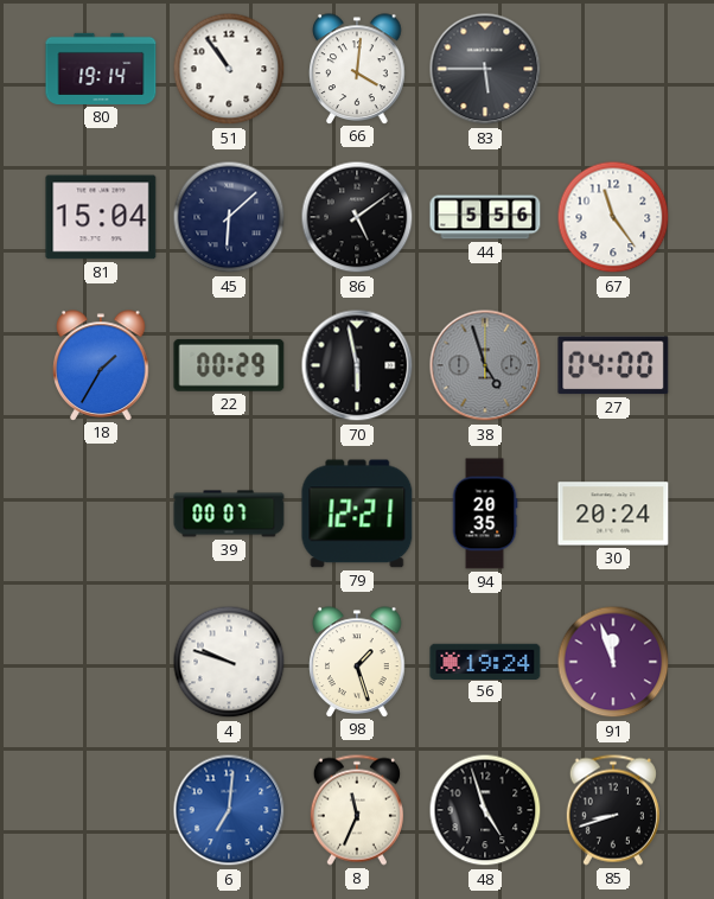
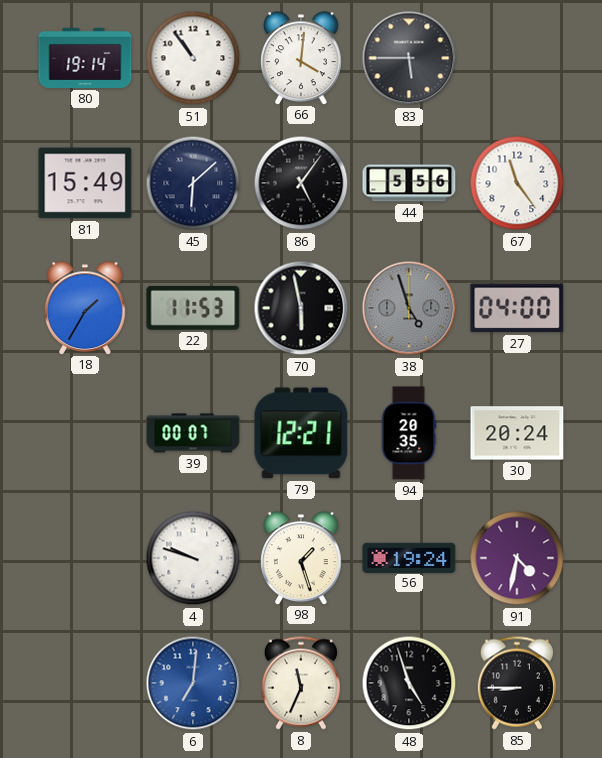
81: 15:04 -> 15:49 (85, 183)
86: 5:09 -> 5:06 (301, 183)
22: 00:29 -> 11:53 (193, 308)
91: 11:57 -> 4:32 (517, 558)
85: 8:42 -> 8:45 (517, 683)
